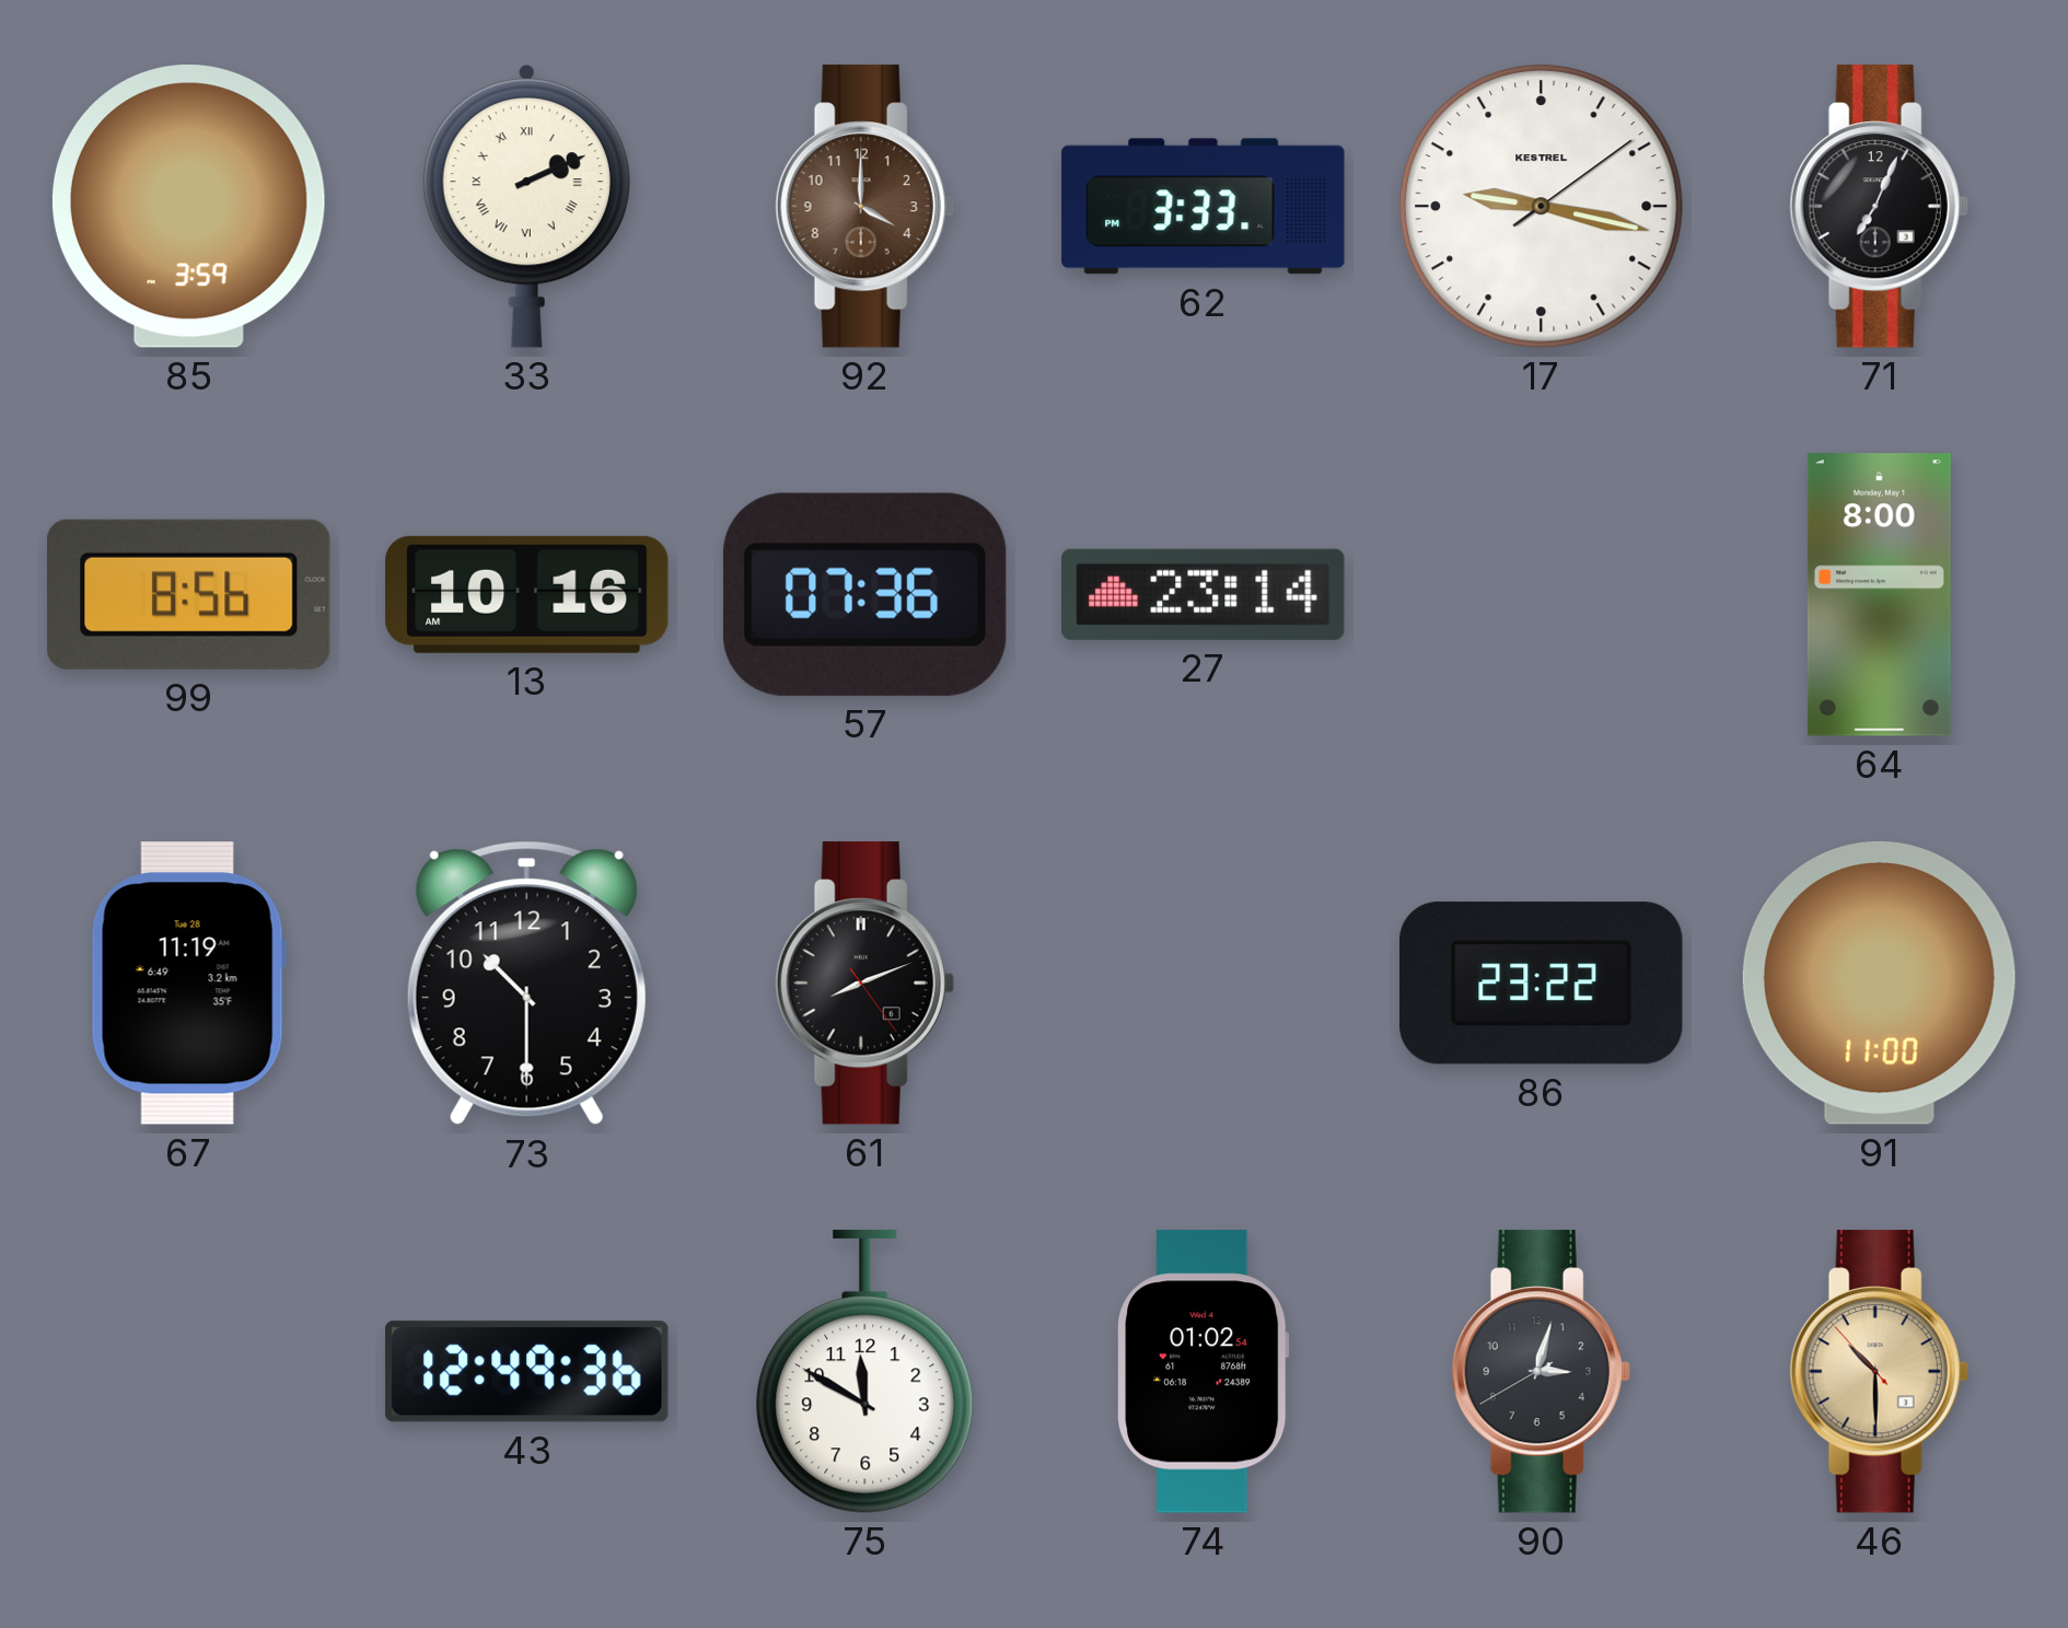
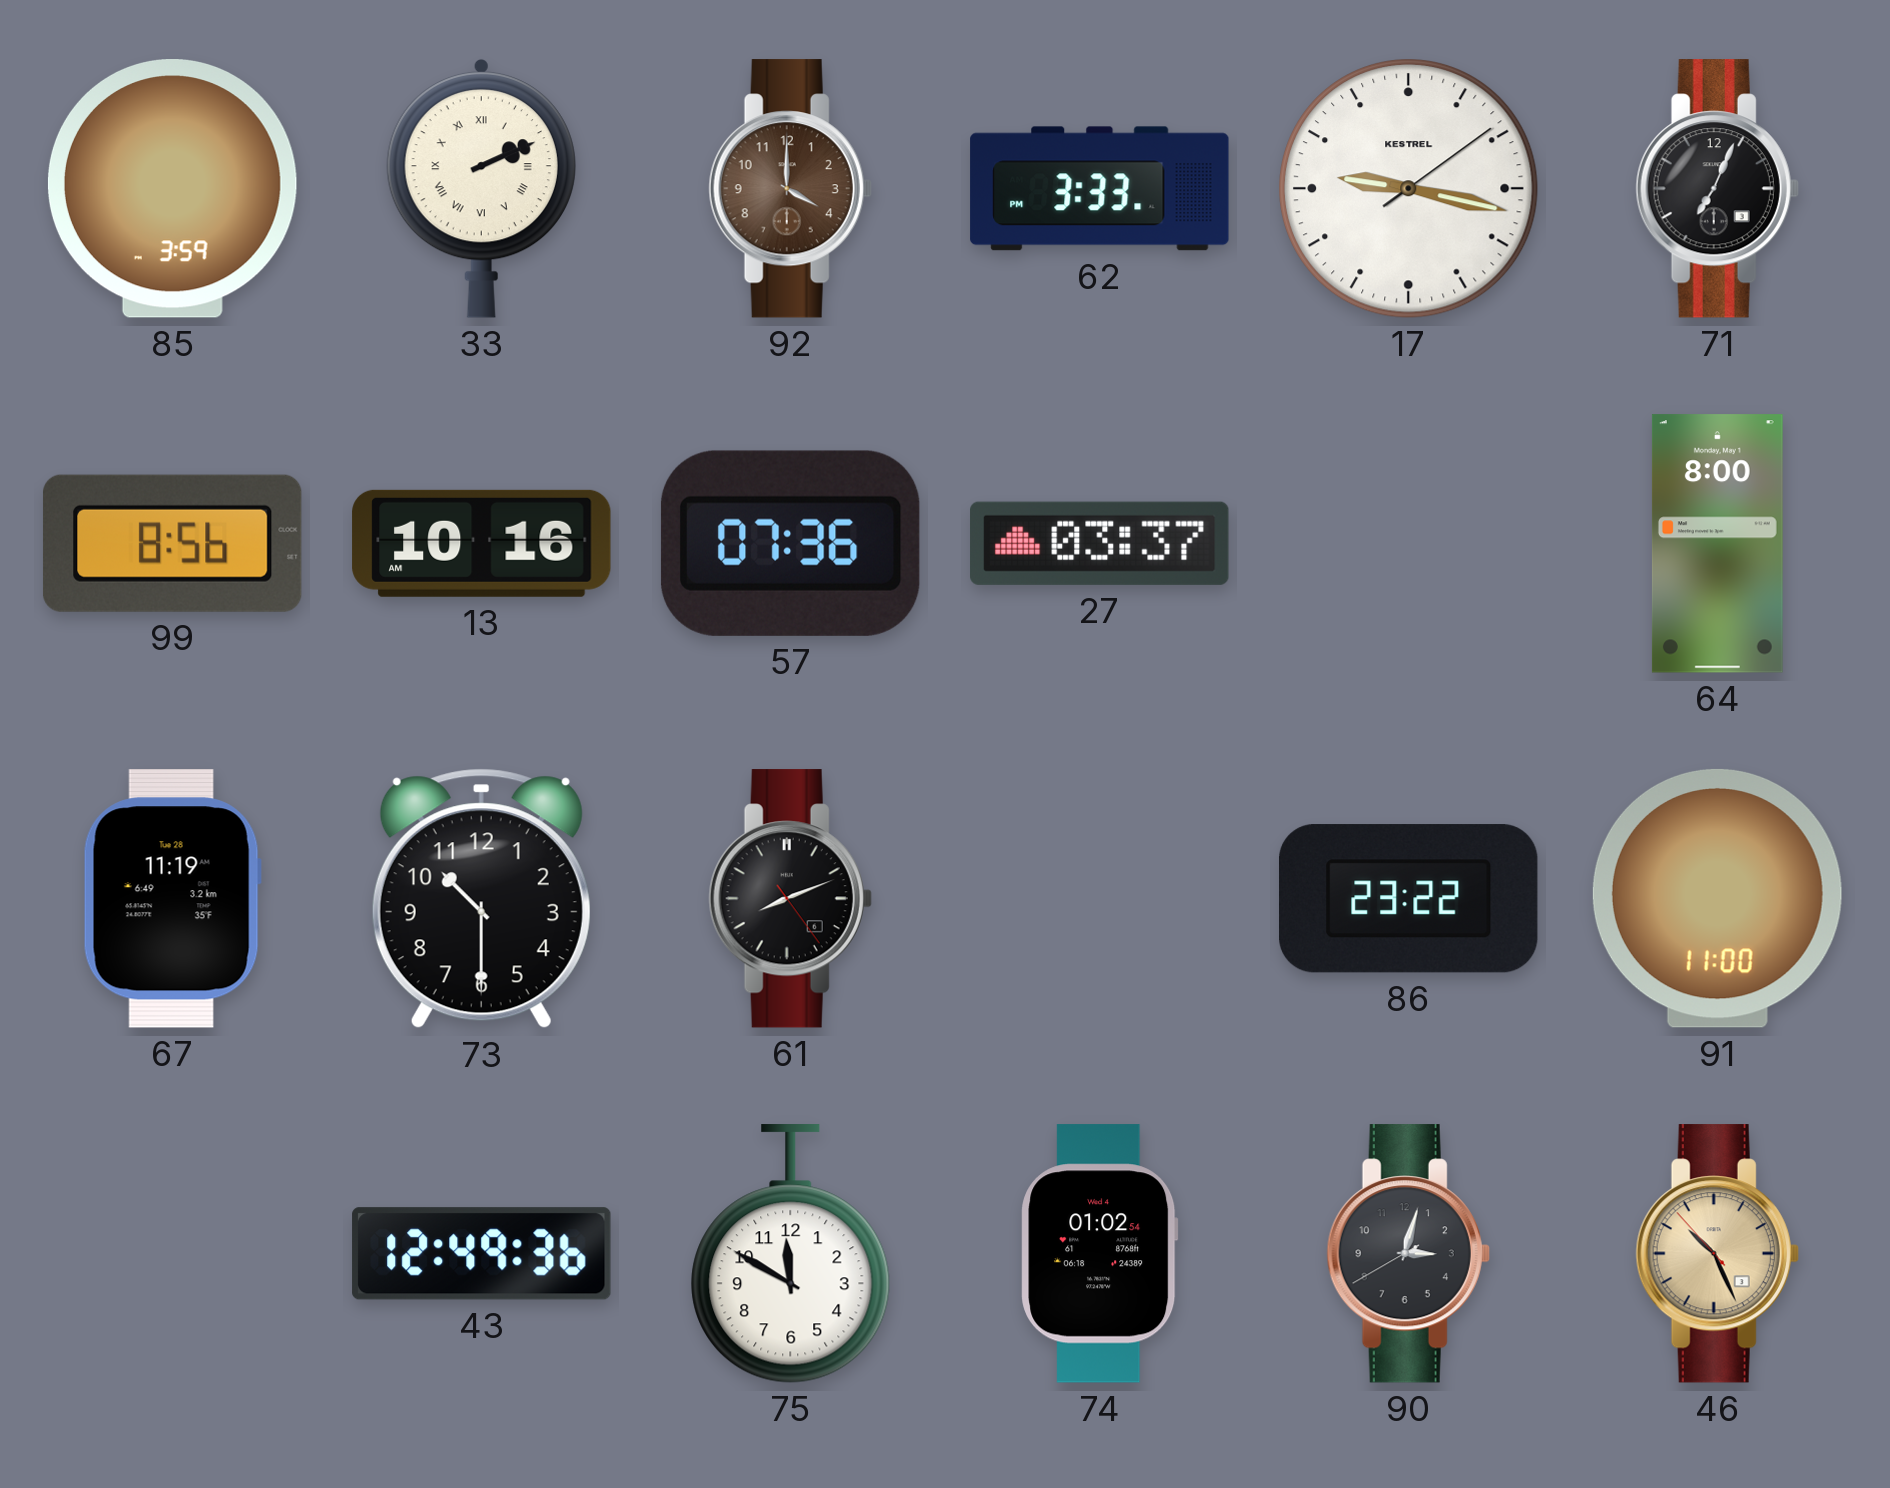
27: 23:14 -> 03:37 (1100, 543)
46: 10:29 -> 10:25 (1717, 1254)
